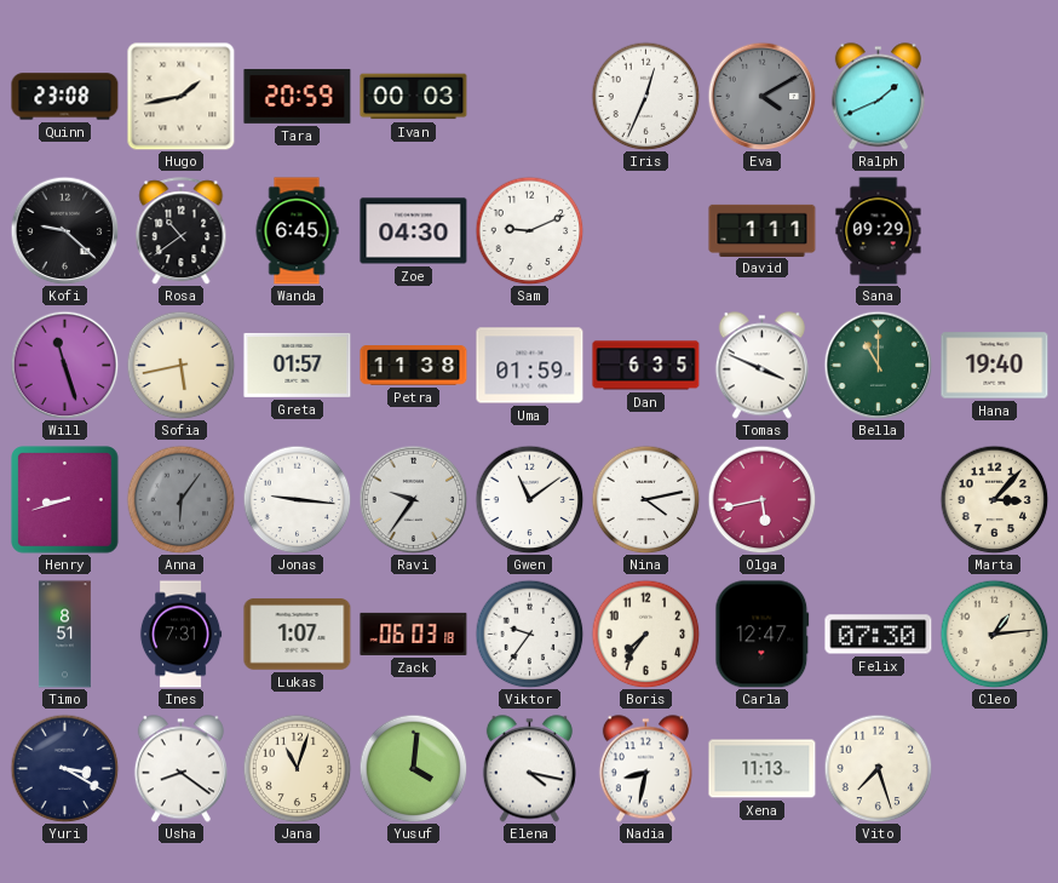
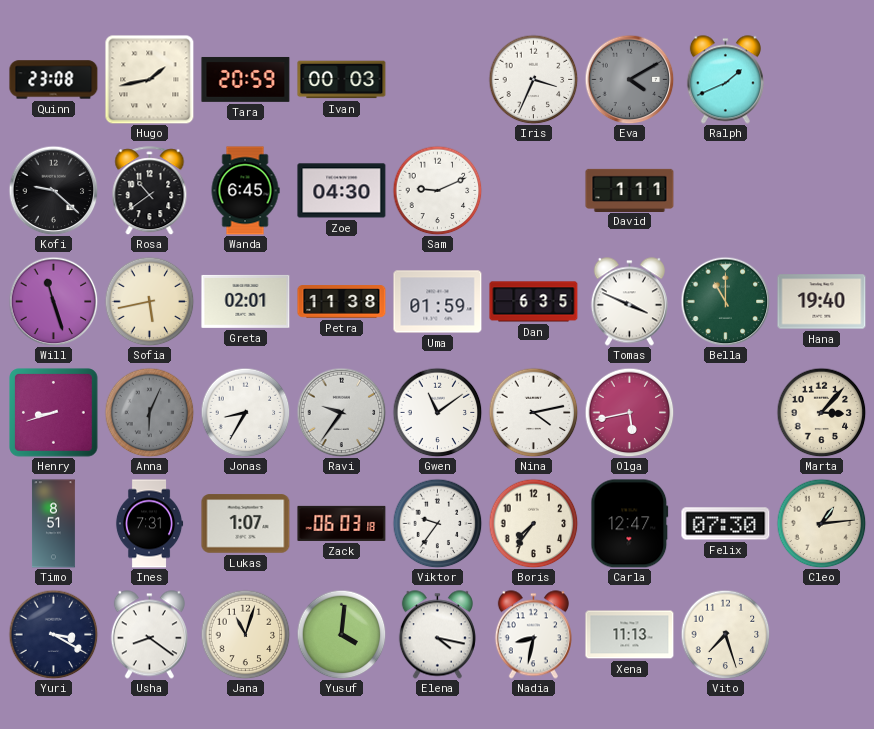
Iris: 12:34 -> 3:34 (533, 79)
Sana: 09:29 -> none (879, 231)
Greta: 01:57 -> 02:01 (246, 301)
Anna: 6:06 -> 6:04 (149, 412)
Jonas: 9:16 -> 8:35 (245, 412)
